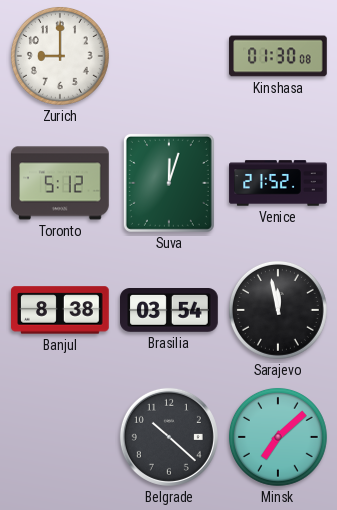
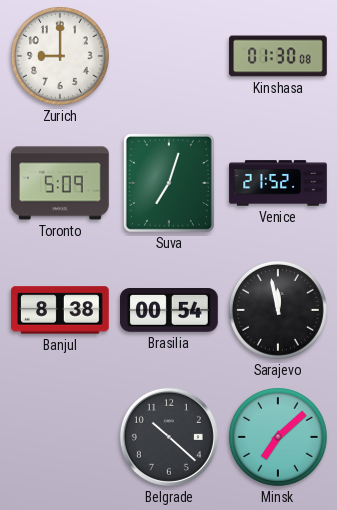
Toronto: 5:12 -> 5:09 (61, 183)
Suva: 12:03 -> 7:03 (169, 183)
Brasilia: 03:54 -> 00:54 (169, 311)
